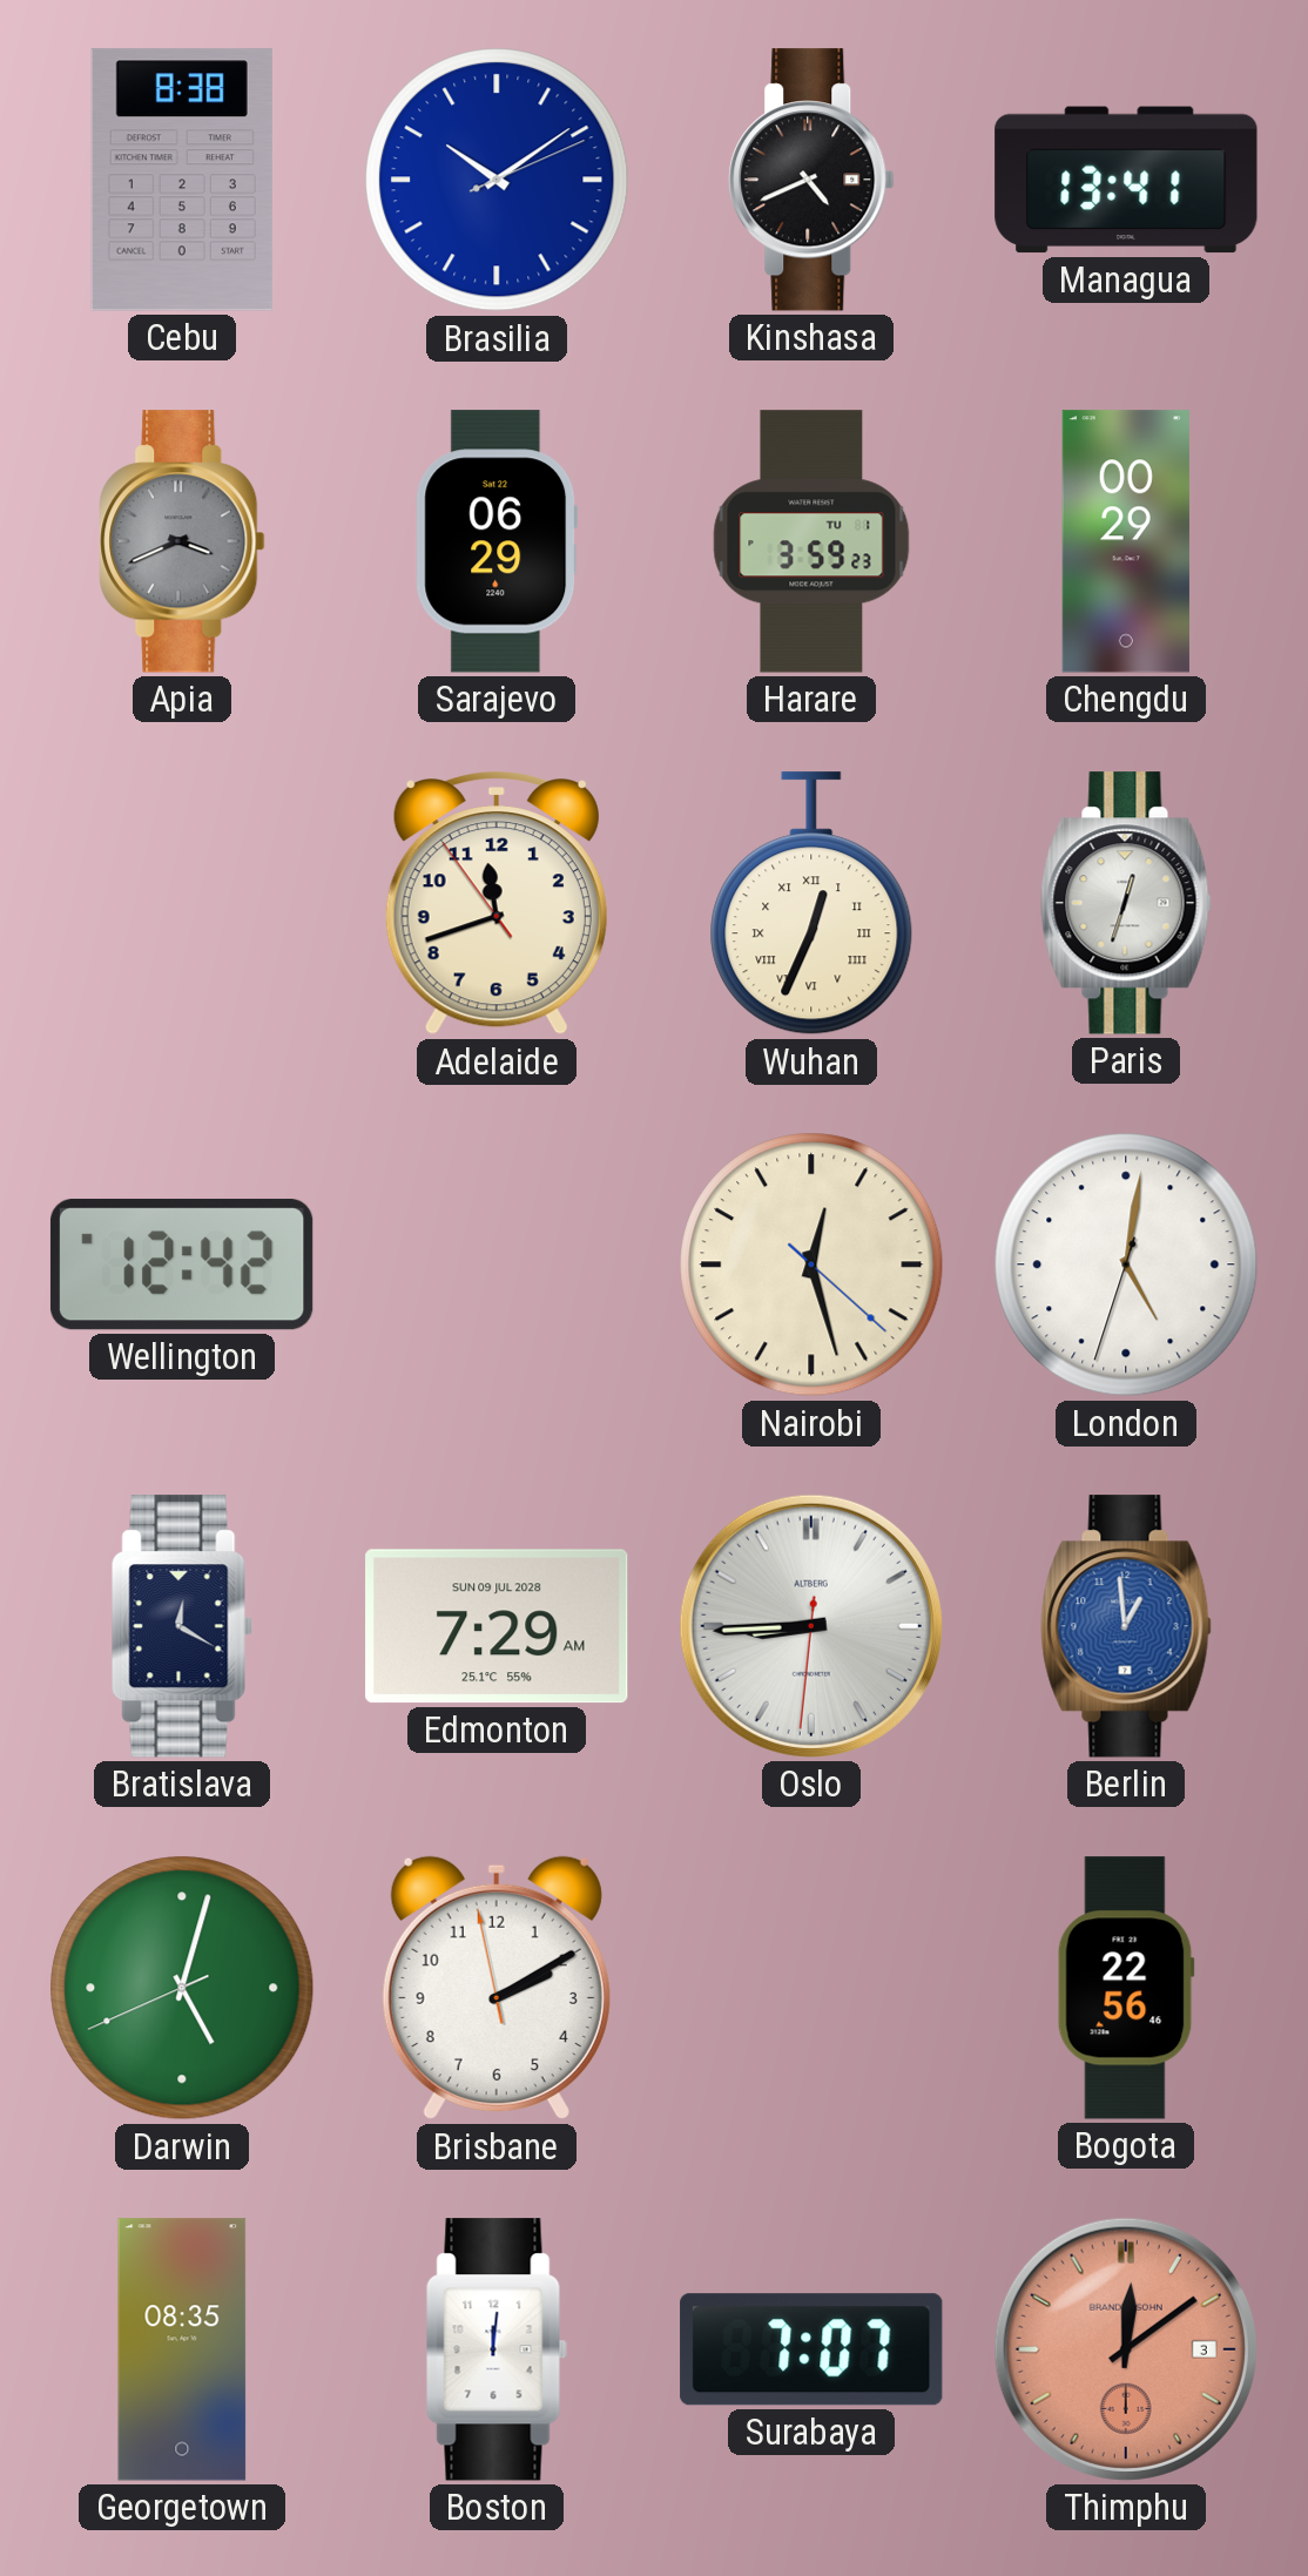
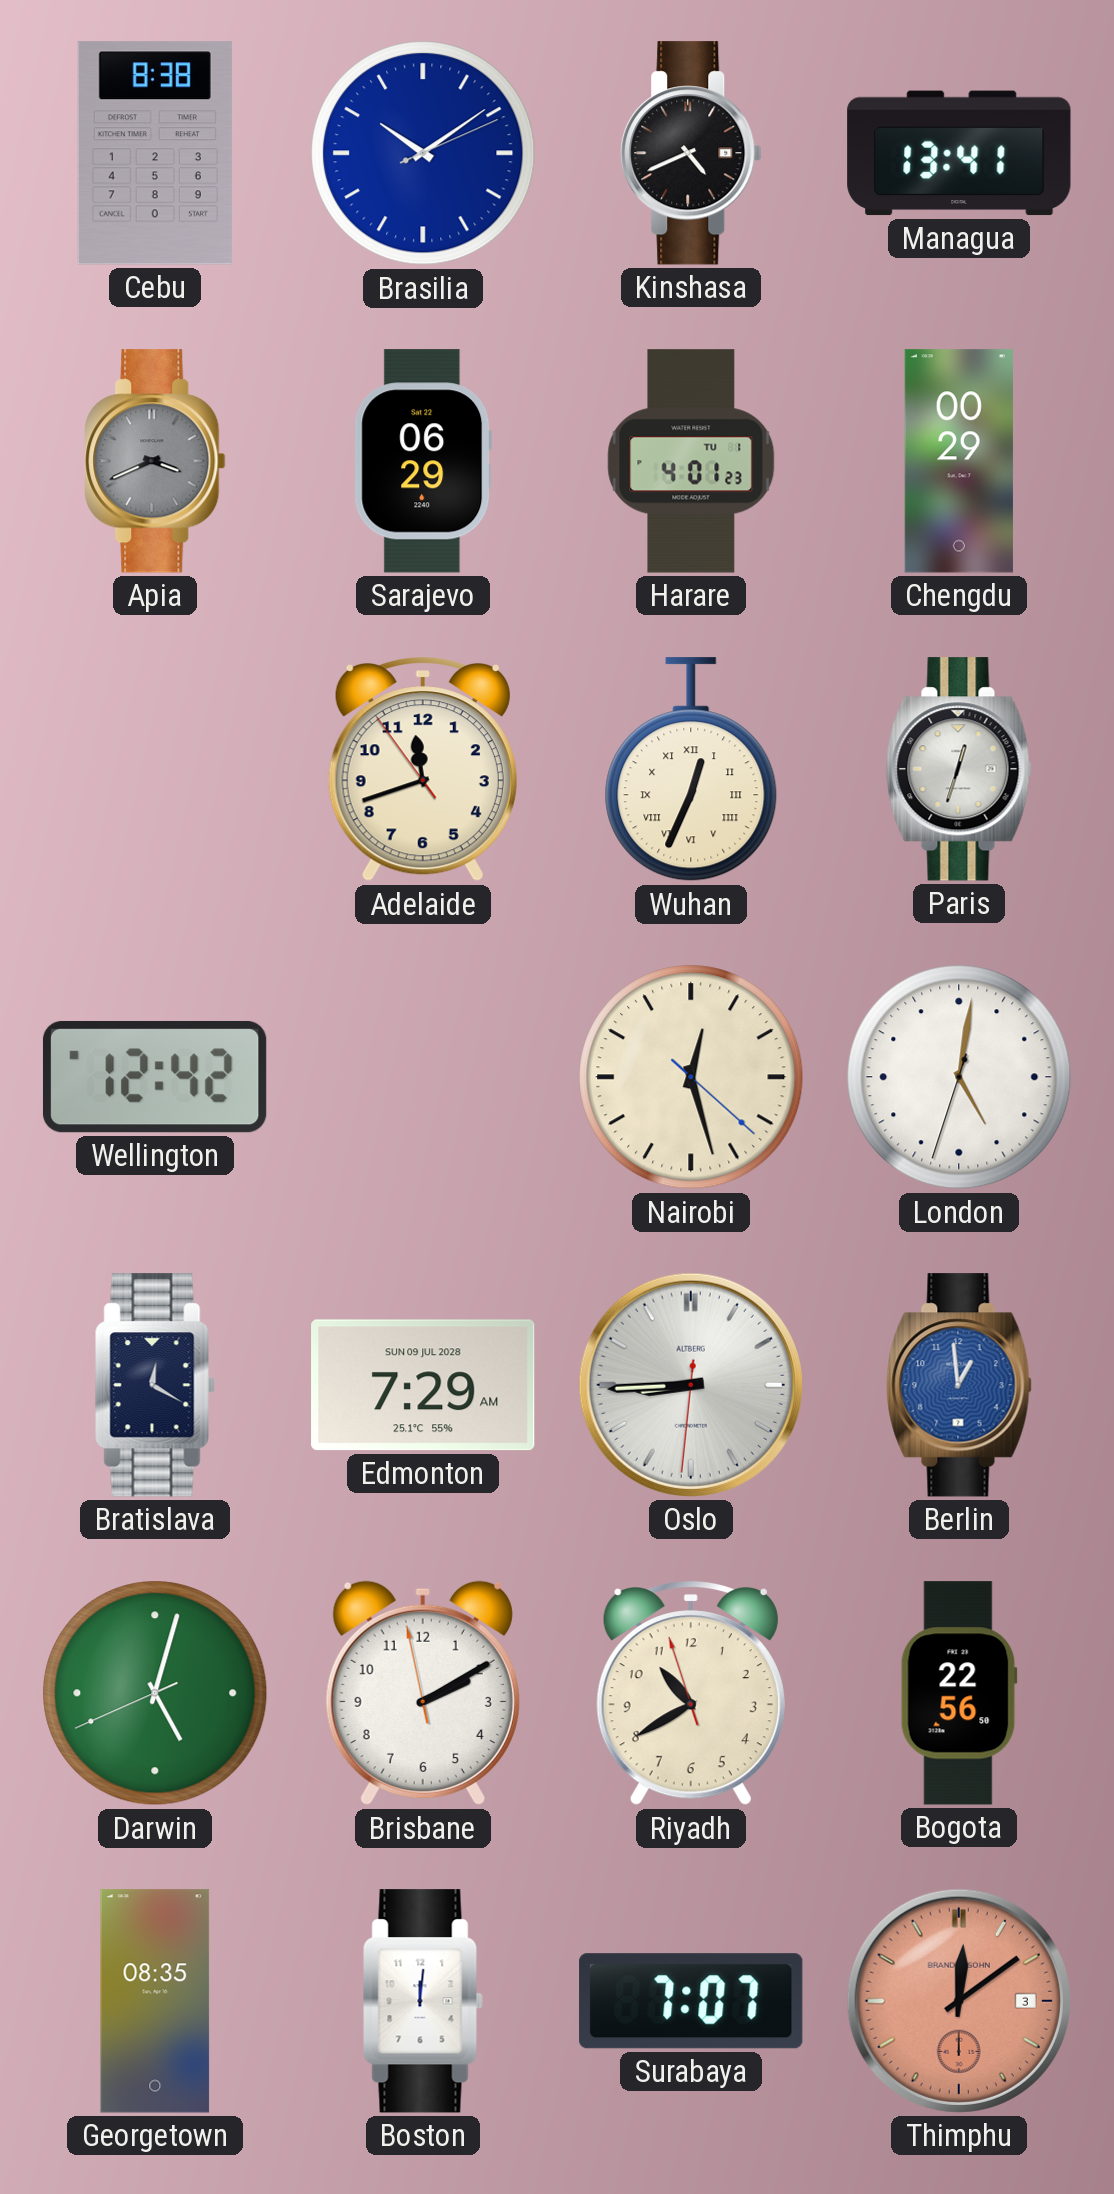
Harare: 3:59 -> 4:01 (691, 461)
Riyadh: none -> 10:39 (691, 1694)
Bogota: 22:56:46 -> 22:56:50 (959, 1693)
